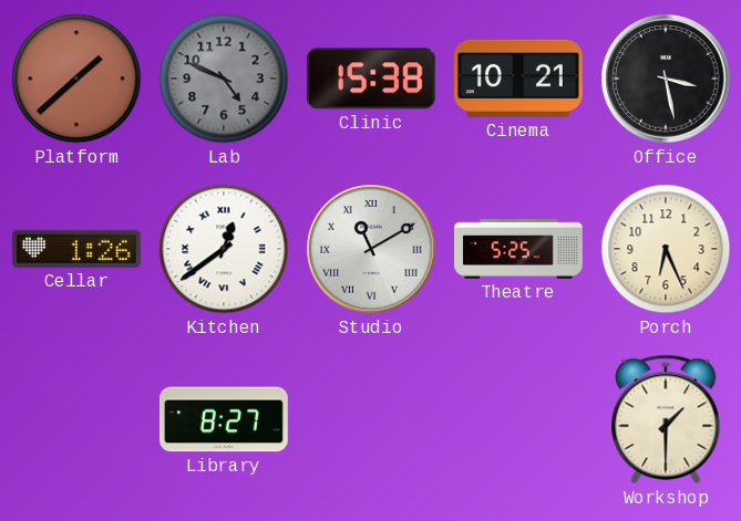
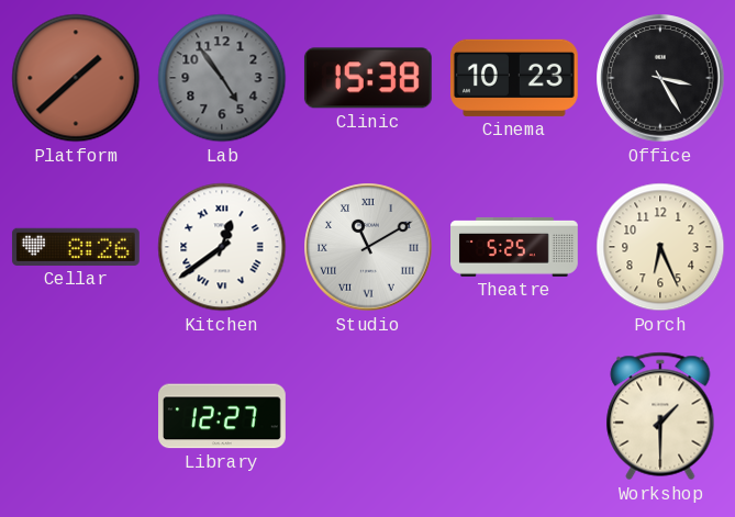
Lab: 4:49 -> 4:54 (222, 78)
Cinema: 10:21 -> 10:23 (514, 78)
Office: 3:28 -> 3:25 (660, 78)
Cellar: 1:26 -> 8:26 (76, 247)
Library: 8:27 -> 12:27 (223, 416)
